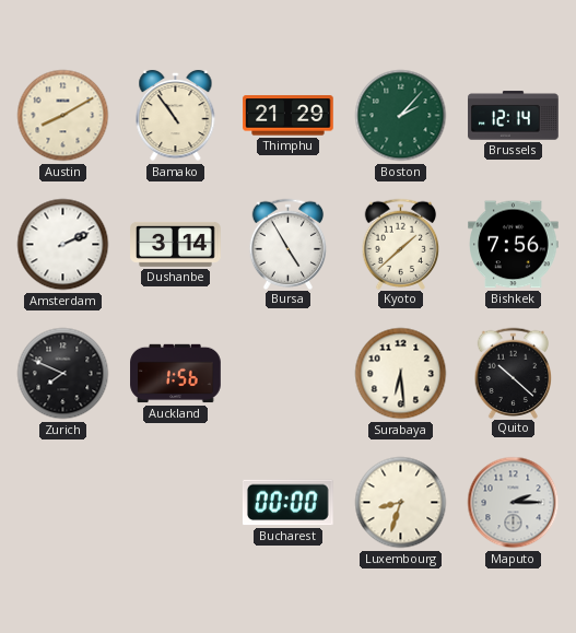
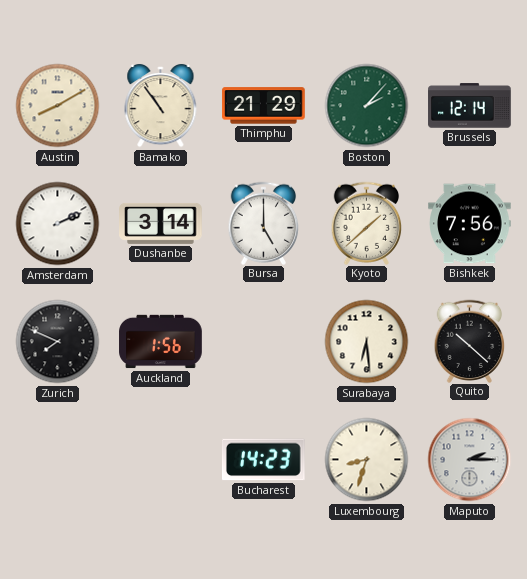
Bursa: 4:55 -> 5:00 (264, 223)
Bucharest: 00:00 -> 14:23 (264, 460)
